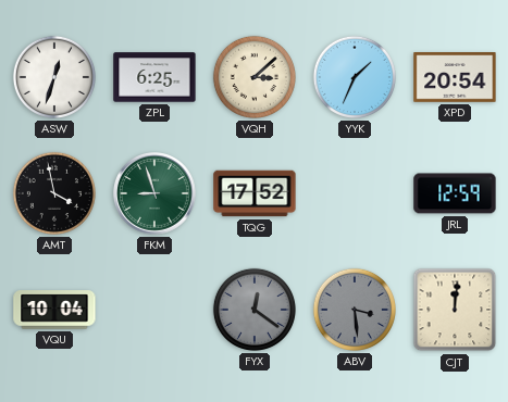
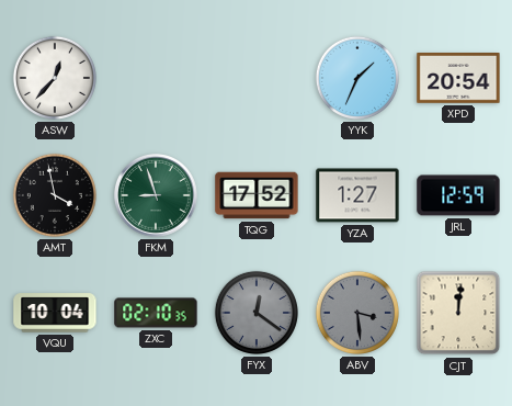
ASW: 12:33 -> 12:37 (55, 78)
ZPL: 6:25 -> none (154, 77)
VQH: 3:08 -> none (255, 77)
YZA: none -> 1:27 (357, 195)
ZXC: none -> 02:10 (156, 313)
